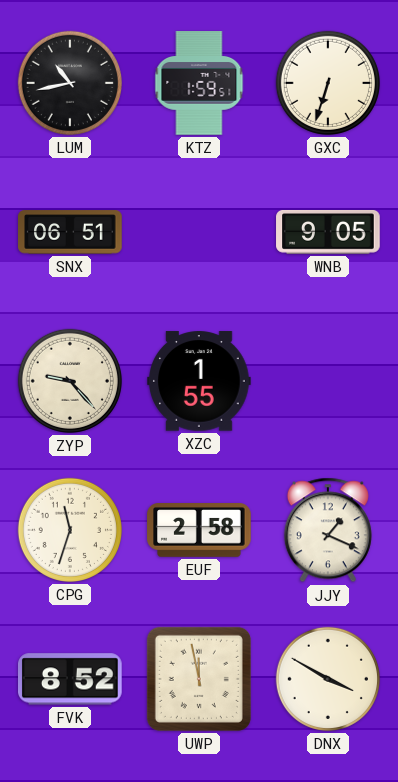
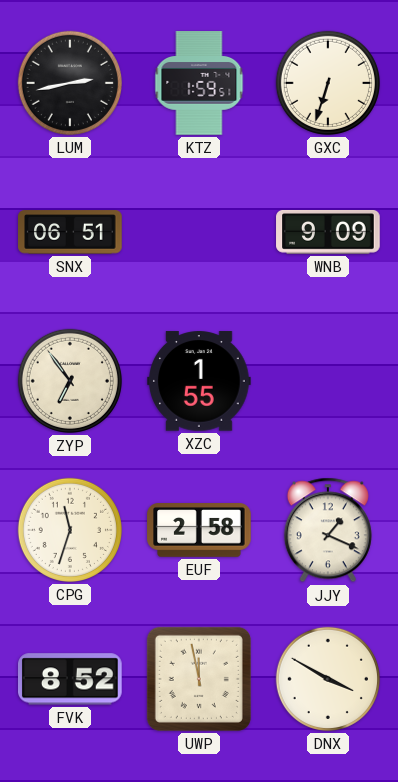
LUM: 10:43 -> 2:43 (70, 83)
WNB: 9:05 -> 9:09 (328, 232)
ZYP: 9:23 -> 6:54 (70, 381)
